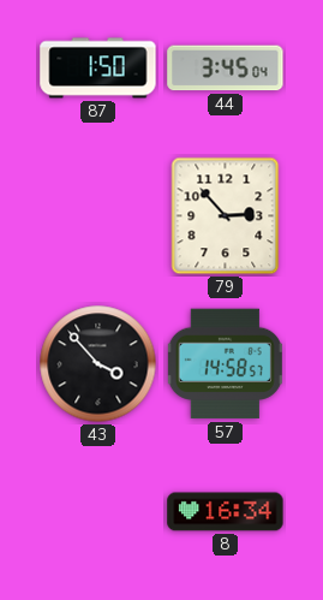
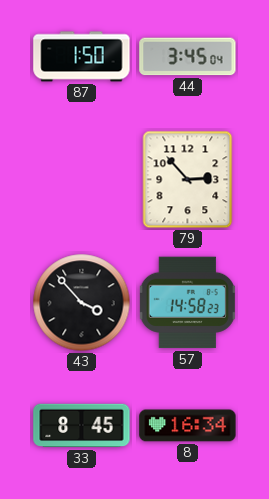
57: 14:58:57 -> 14:58:23 (187, 303)
33: none -> 8:45 (82, 426)
